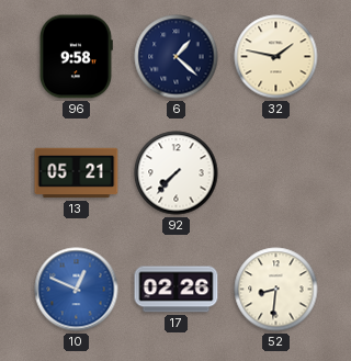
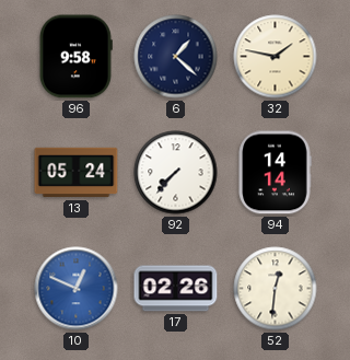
13: 05:21 -> 05:24 (77, 173)
94: none -> 14:14 (275, 173)
52: 8:31 -> 12:31 (276, 289)
